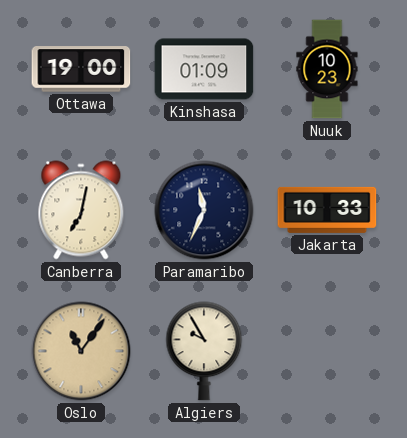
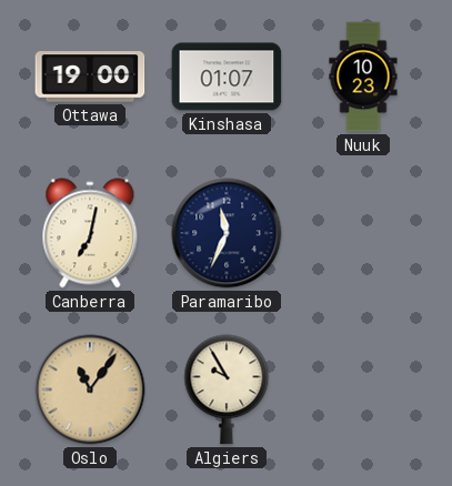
Kinshasa: 01:09 -> 01:07 (227, 77)
Jakarta: 10:33 -> none (327, 210)
